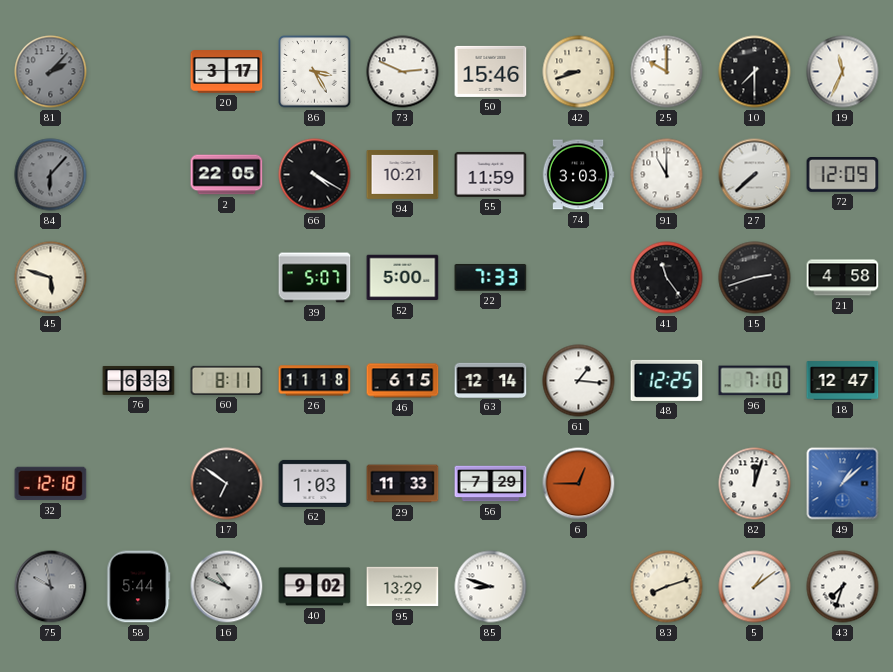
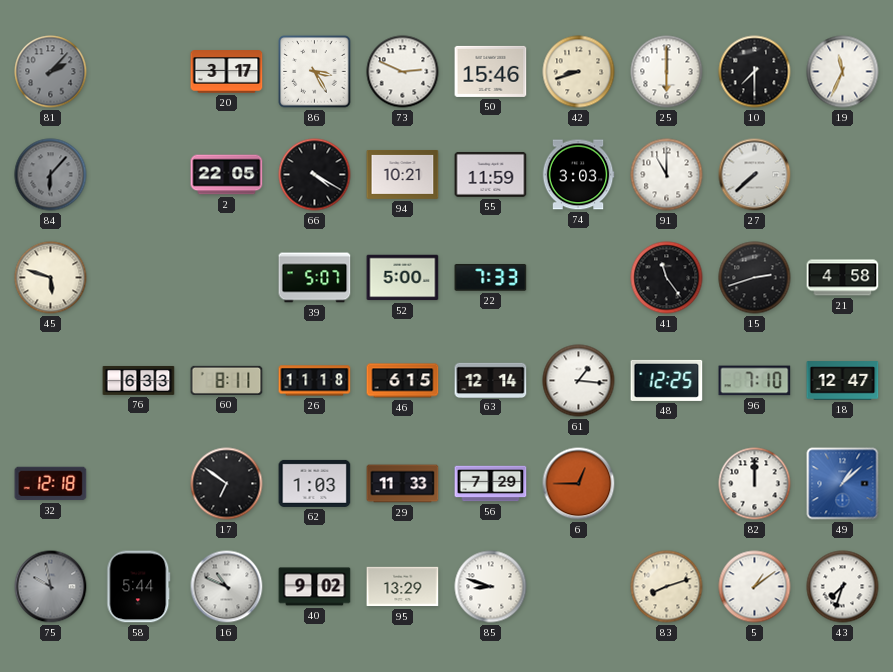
25: 10:00 -> 6:00 (667, 72)
72: 12:09 -> none (843, 175)
82: 12:03 -> 12:00 (755, 484)
